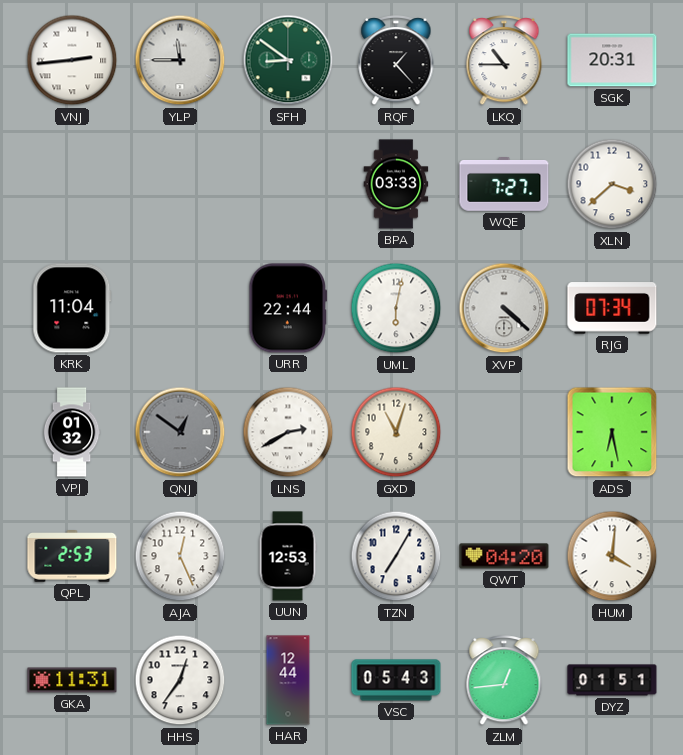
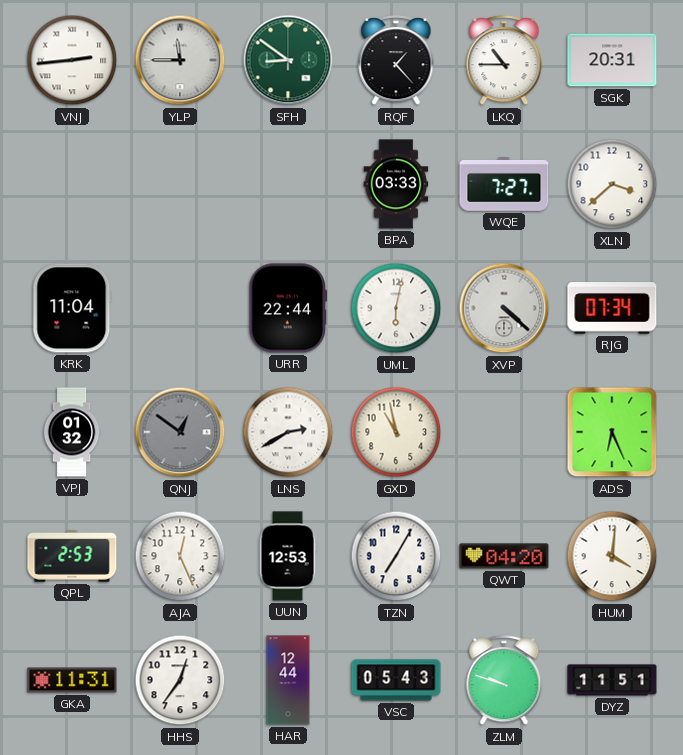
GXD: 11:03 -> 10:58 (396, 432)
ADS: 6:28 -> 6:26 (612, 432)
ZLM: 12:44 -> 9:48 (504, 681)
DYZ: 01:51 -> 11:51 (612, 680)
